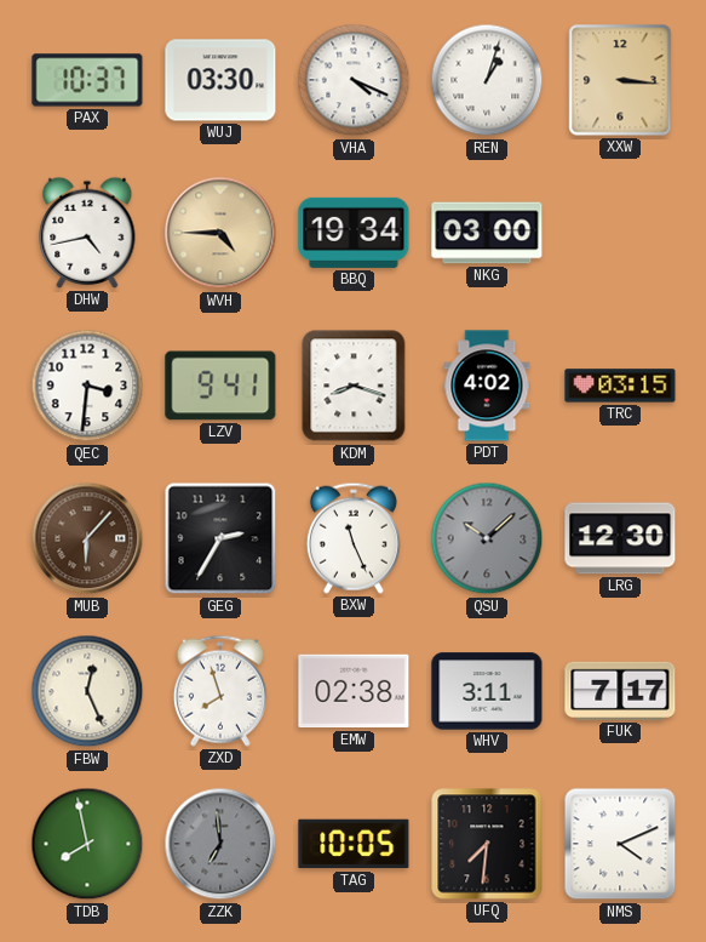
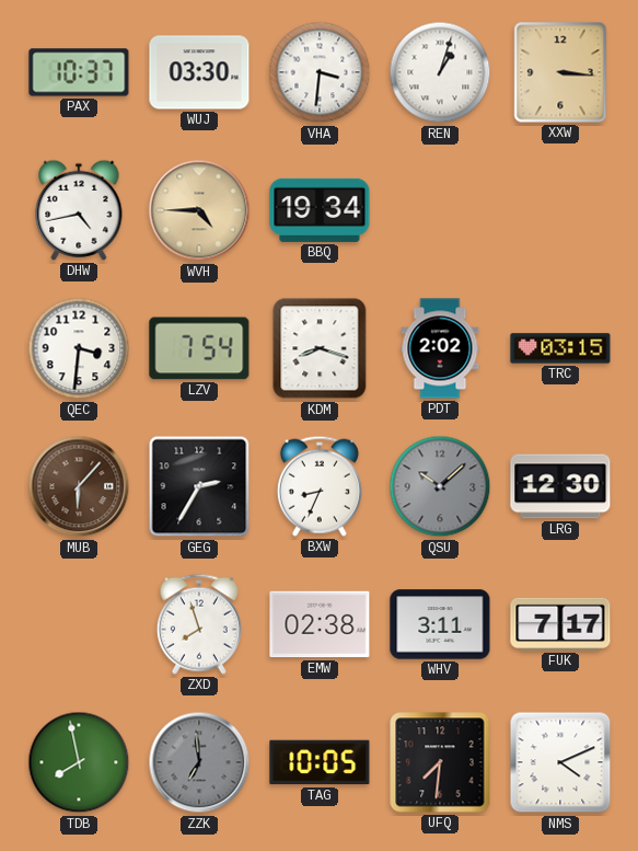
VHA: 4:19 -> 3:31 (320, 72)
NKG: 03:00 -> none (487, 233)
LZV: 9:41 -> 7:54 (199, 348)
PDT: 4:02 -> 2:02 (440, 348)
BXW: 11:26 -> 8:34 (320, 486)
FBW: 12:26 -> none (87, 691)
